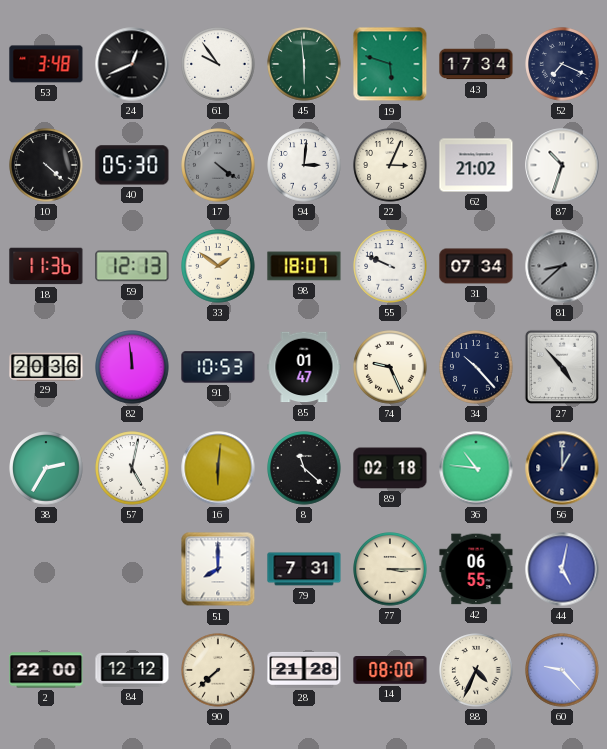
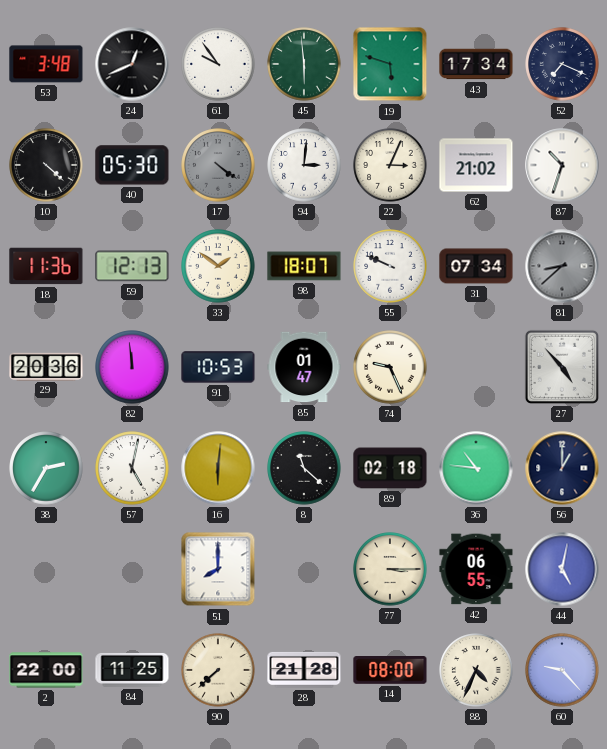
34: 10:23 -> none (476, 367)
79: 7:31 -> none (304, 569)
84: 12:12 -> 11:25 (132, 670)
